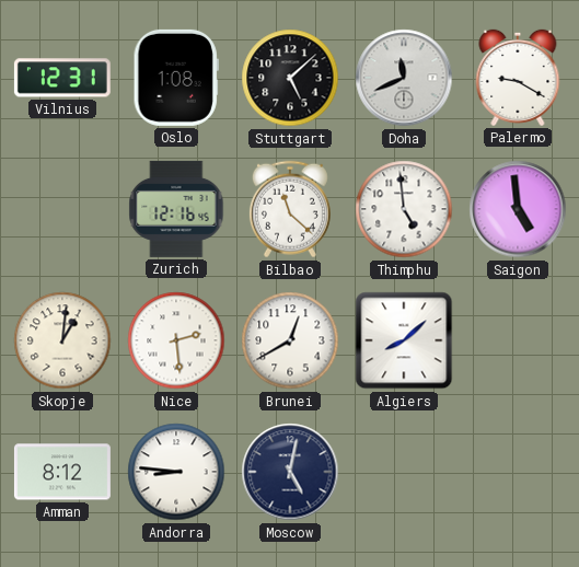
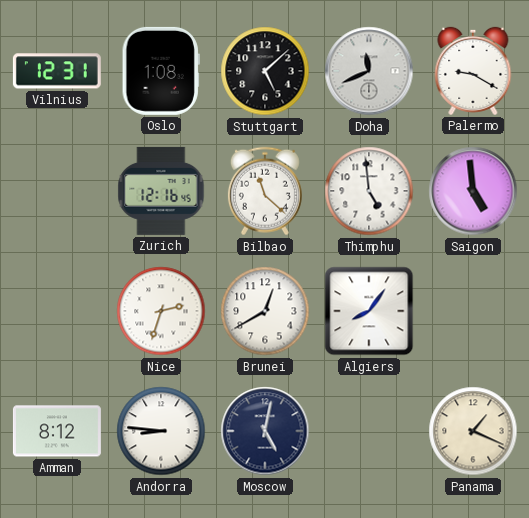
Skopje: 1:01 -> none (62, 340)
Nice: 2:29 -> 2:33 (161, 311)
Algiers: 8:08 -> 8:06 (369, 311)
Panama: none -> 1:19 (473, 431)
